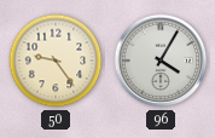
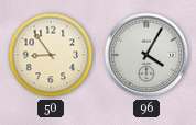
50: 9:24 -> 8:54 (51, 55)
